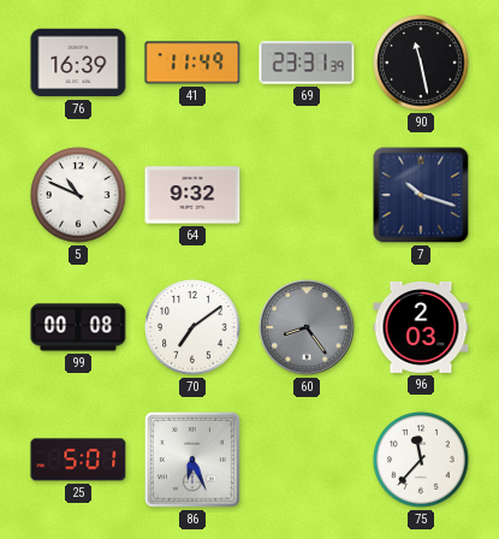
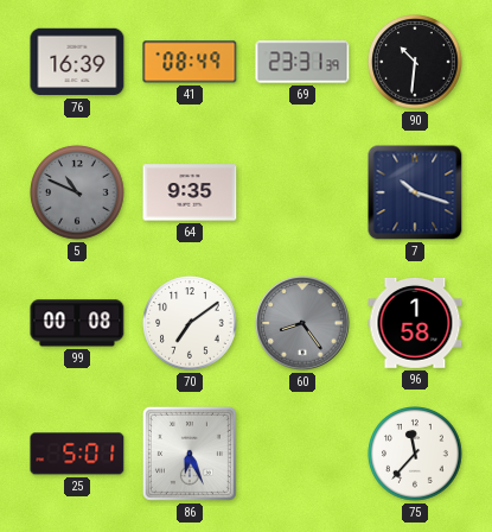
41: 11:49 -> 08:49 (190, 62)
90: 11:28 -> 10:31 (415, 62)
5 dial: white -> grey (77, 192)
64: 9:32 -> 9:35 (190, 192)
96: 2:03 -> 1:58 (415, 323)
